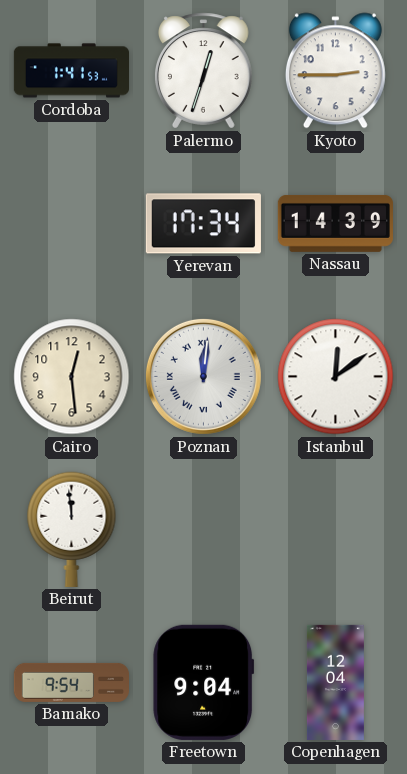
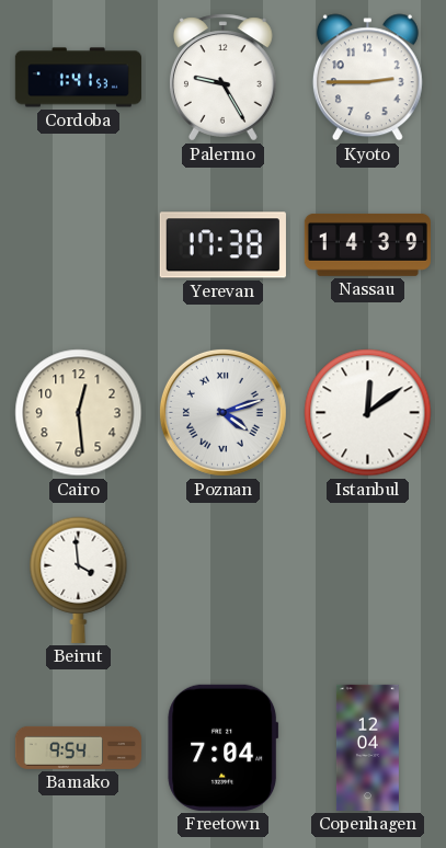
Palermo: 12:33 -> 9:25 (222, 78)
Yerevan: 17:34 -> 17:38 (222, 245)
Poznan: 12:01 -> 4:12 (222, 412)
Beirut: 11:59 -> 3:59 (79, 580)
Freetown: 9:04 -> 7:04 (224, 747)
